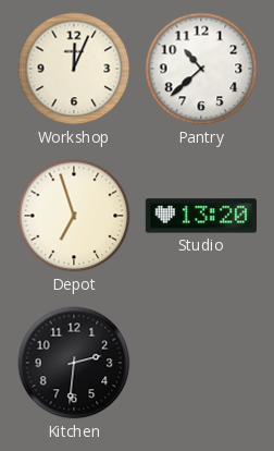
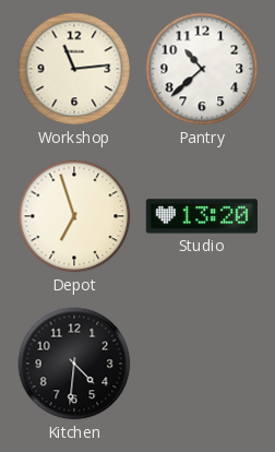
Workshop: 12:04 -> 11:14 (74, 69)
Kitchen: 2:31 -> 4:31 (74, 364)
